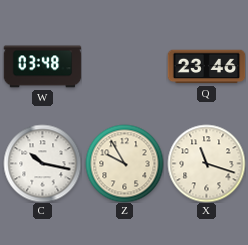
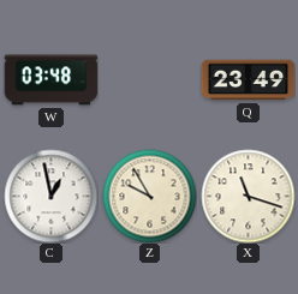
Q: 23:46 -> 23:49 (248, 80)
C: 10:17 -> 12:58 (50, 196)
